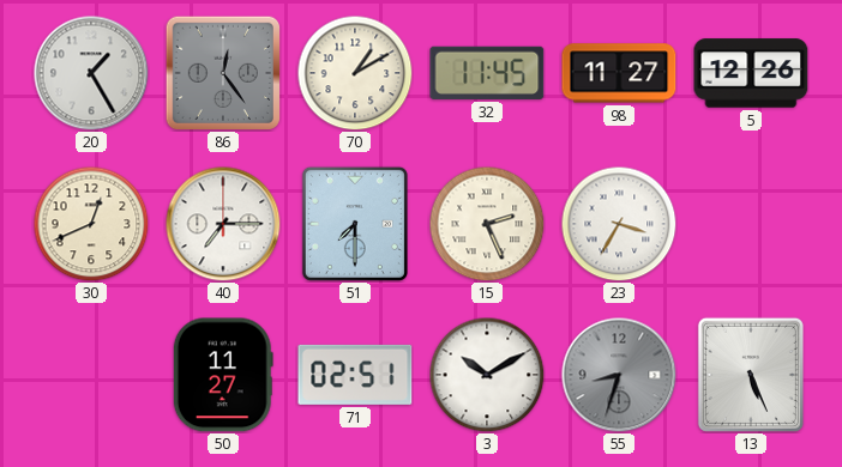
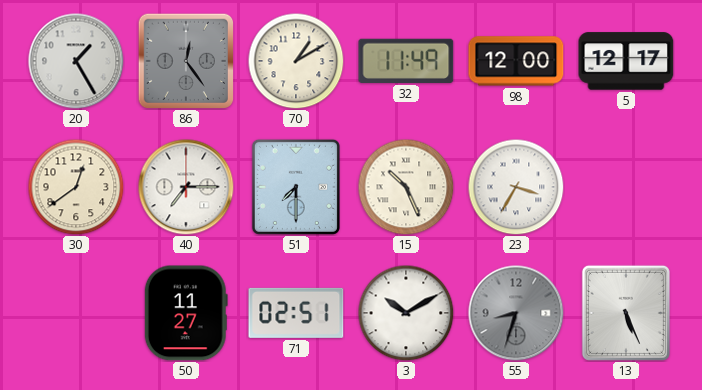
32: 11:45 -> 11:49 (406, 61)
98: 11:27 -> 12:00 (516, 61)
5: 12:26 -> 12:17 (626, 61)
30: 12:41 -> 12:39 (76, 187)
15: 2:26 -> 10:26 (406, 187)
